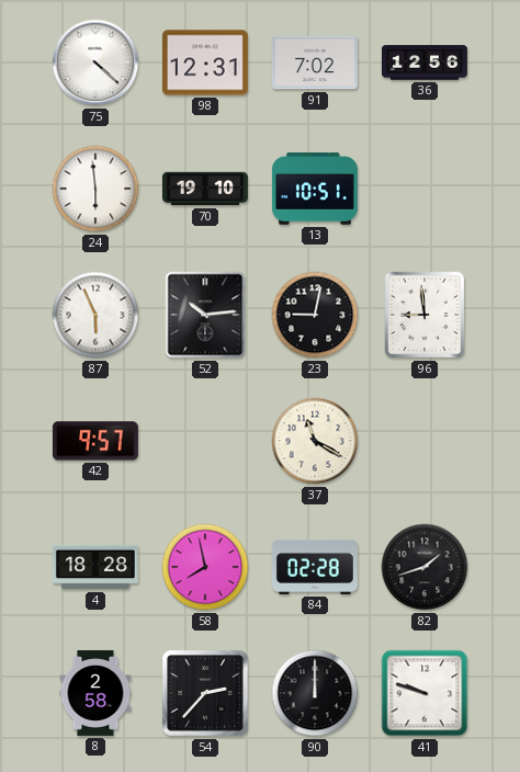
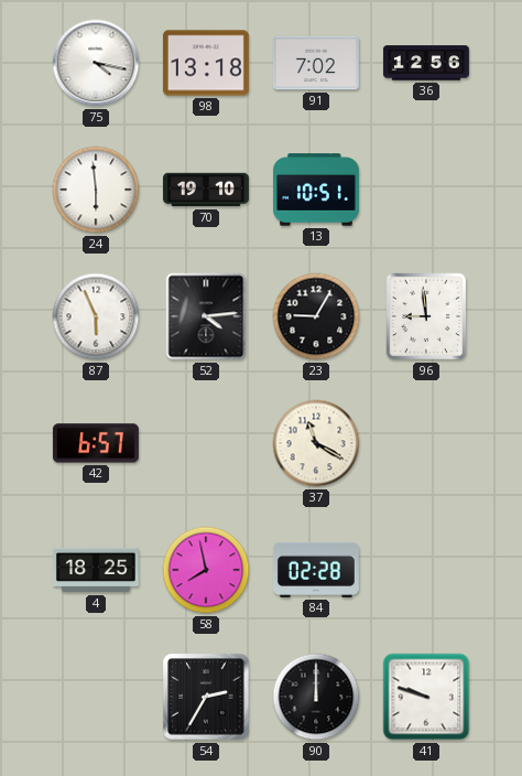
75: 4:22 -> 4:17 (96, 63)
98: 12:31 -> 13:18 (206, 63)
52: 10:14 -> 4:14 (206, 316)
23: 9:02 -> 9:05 (316, 316)
42: 9:57 -> 6:57 (96, 443)
4: 18:28 -> 18:25 (96, 570)
82: 1:42 -> none (425, 567)
8: 2:58 -> none (95, 693)
54: 2:37 -> 2:35 (206, 697)
